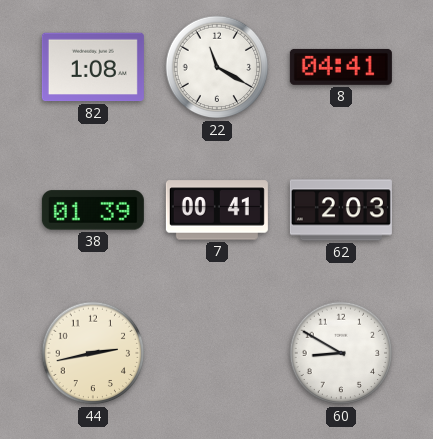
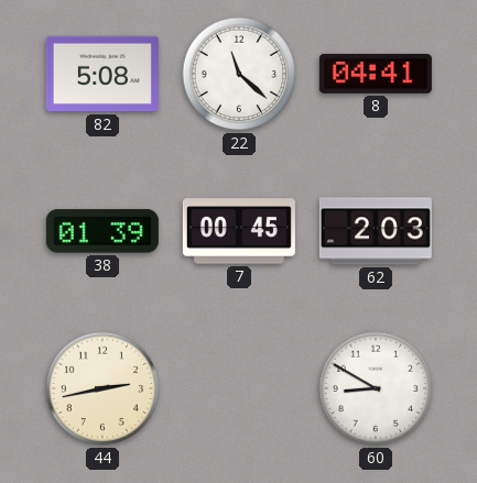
82: 1:08 -> 5:08 (102, 74)
22: 11:20 -> 11:22 (239, 74)
7: 00:41 -> 00:45 (239, 231)
